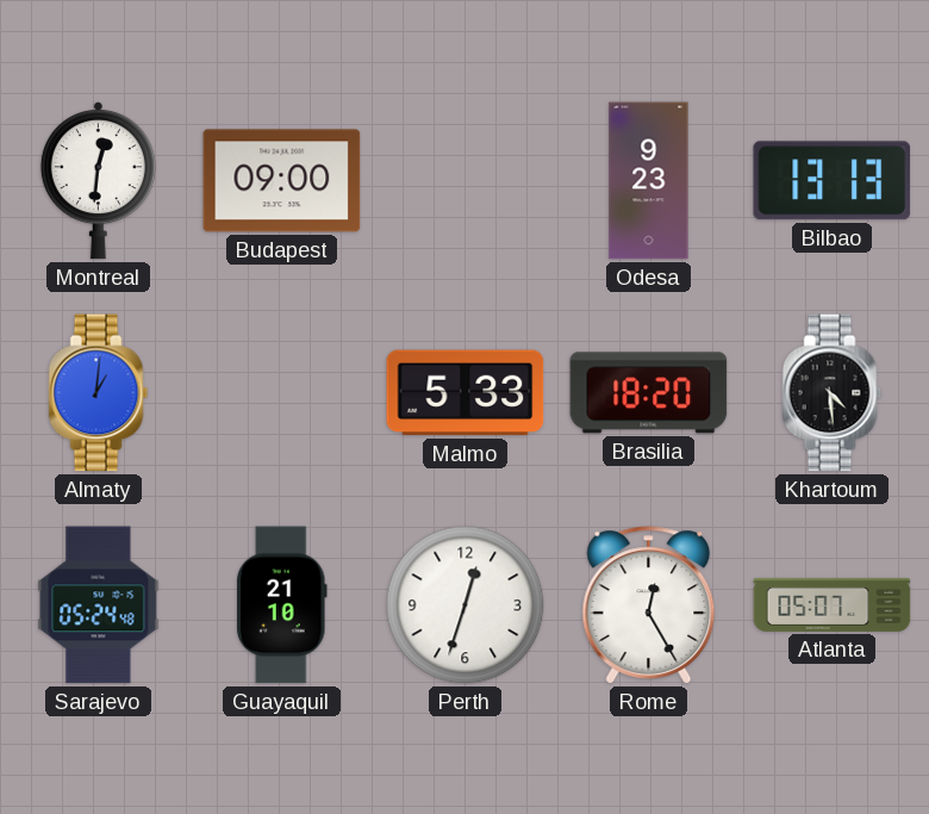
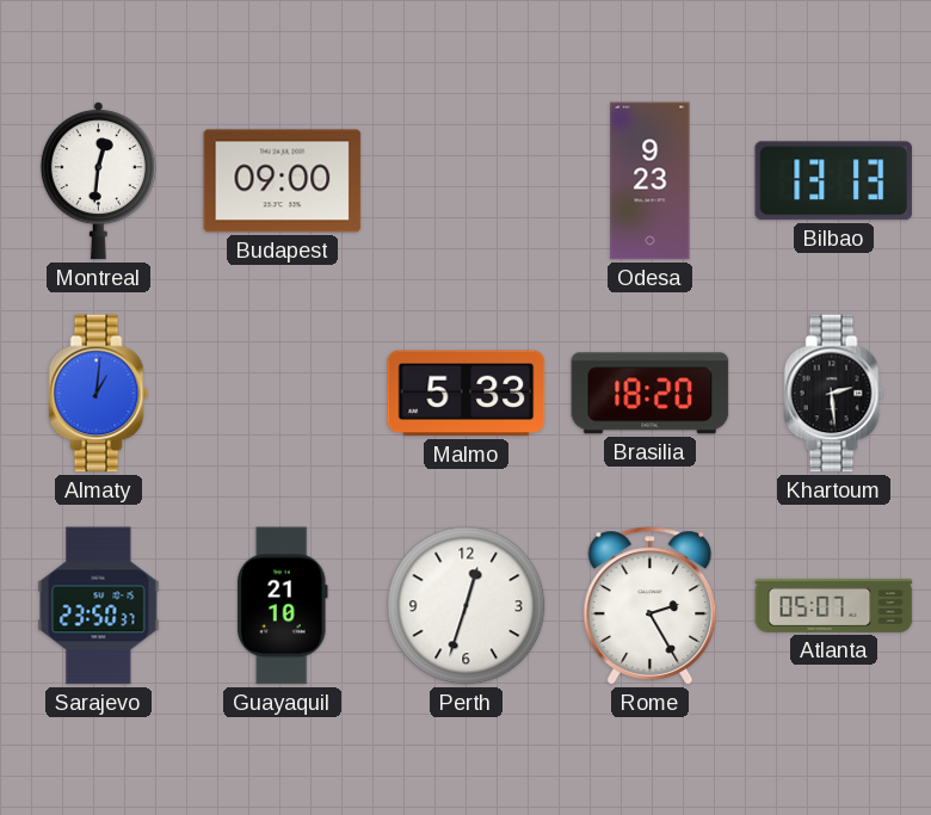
Khartoum: 4:29 -> 2:29 (834, 394)
Sarajevo: 05:24 -> 23:50 (99, 606)
Rome: 12:25 -> 2:25 (651, 606)
